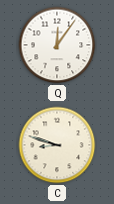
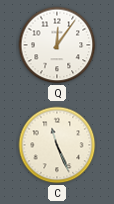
C: 8:48 -> 11:26 (57, 145)
